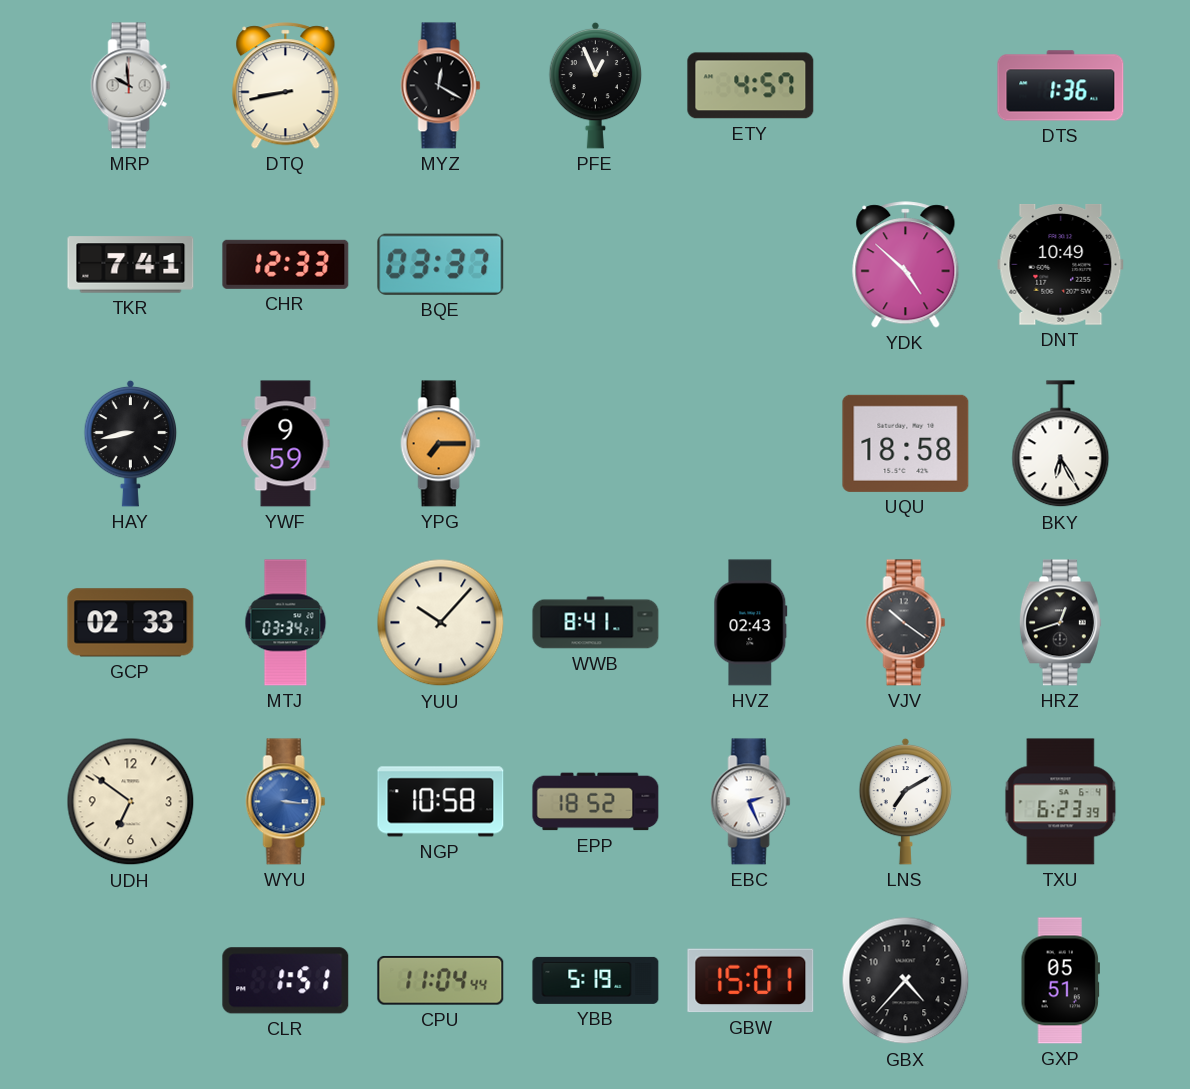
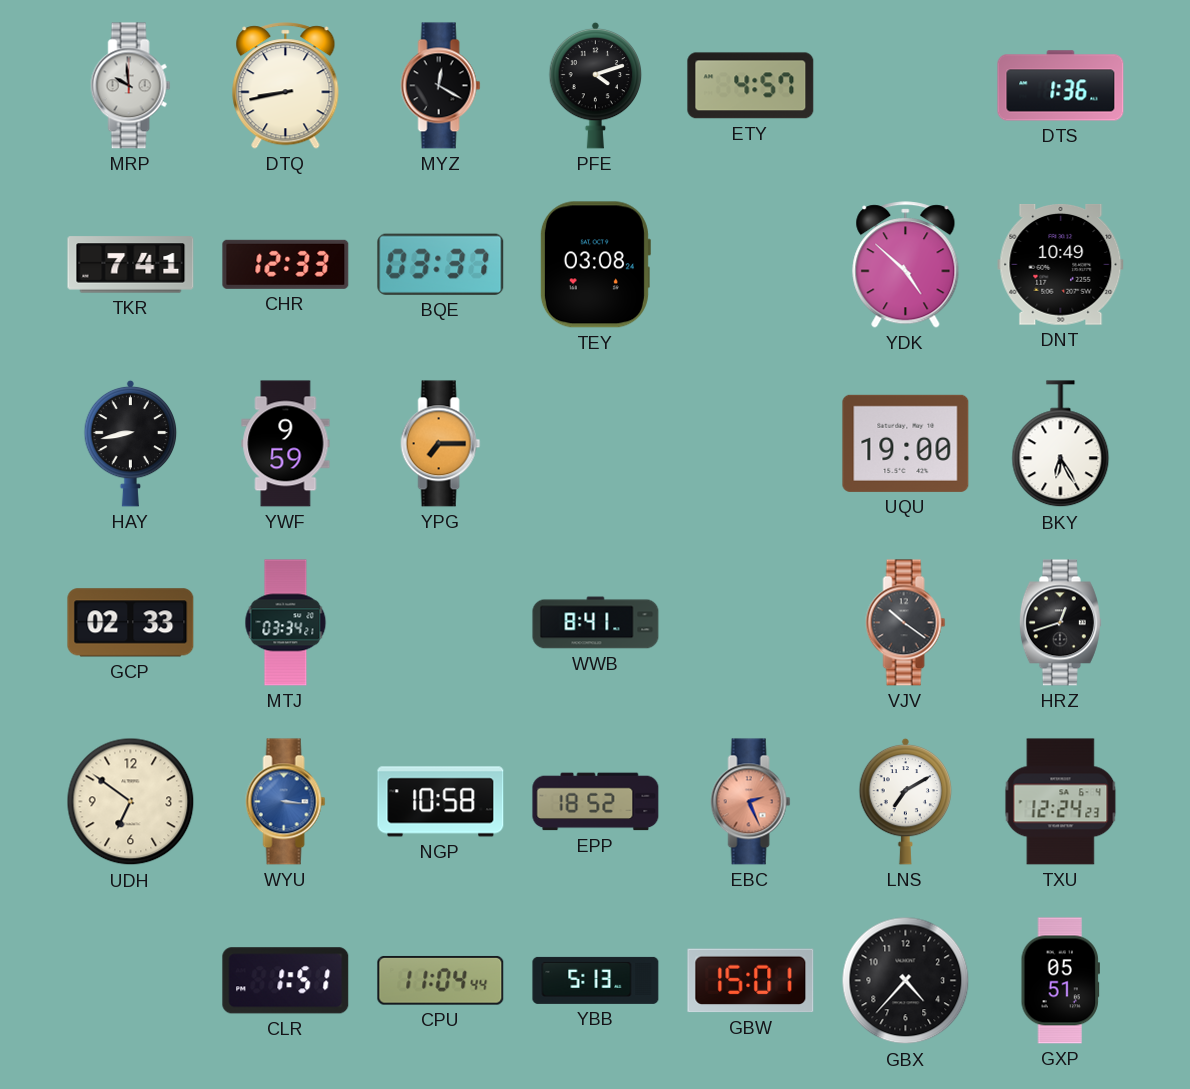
PFE: 12:56 -> 4:12 (596, 85)
TEY: none -> 03:08 (595, 265)
UQU: 18:58 -> 19:00 (906, 443)
YUU: 10:07 -> none (441, 623)
HVZ: 02:43 -> none (751, 623)
EBC dial: white -> salmon (751, 802)
TXU: 6:23 -> 12:24 (1061, 802)
YBB: 5:19 -> 5:13 (596, 980)
